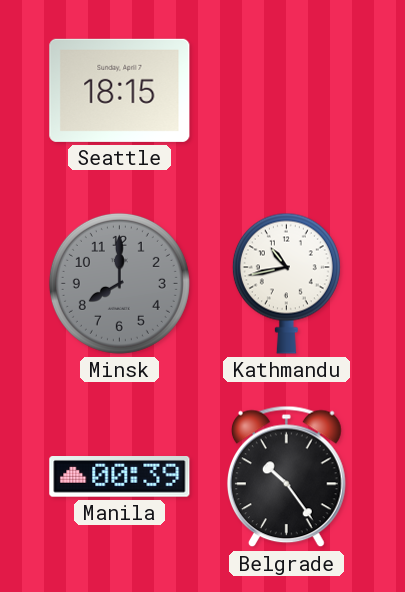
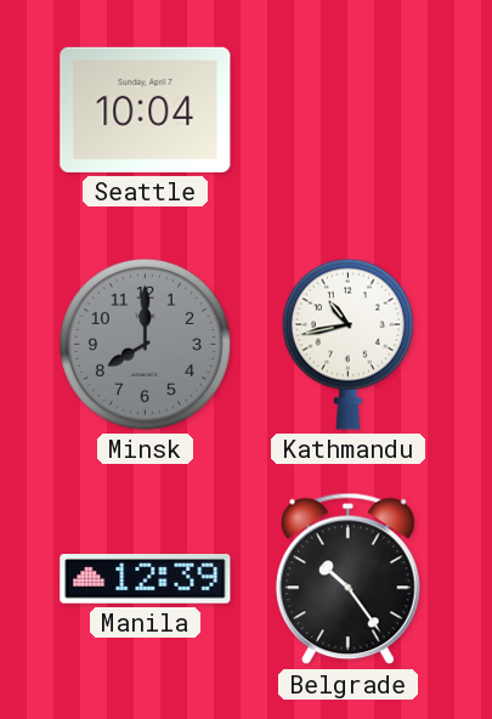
Seattle: 18:15 -> 10:04 (146, 109)
Manila: 00:39 -> 12:39 (146, 579)
